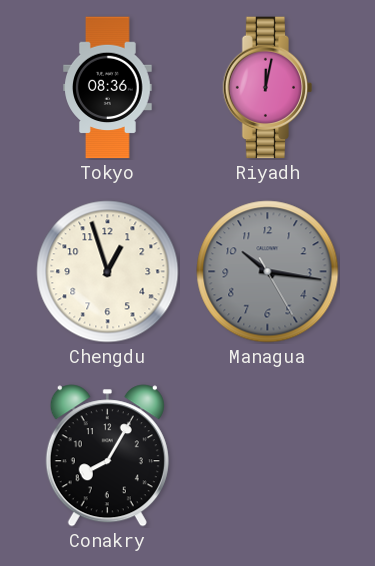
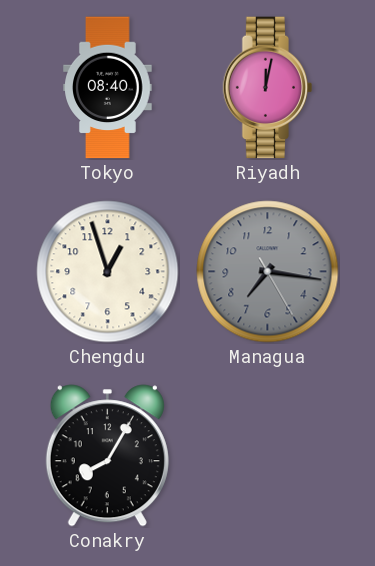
Tokyo: 08:36 -> 08:40 (108, 88)
Managua: 10:16 -> 7:16 (268, 272)
